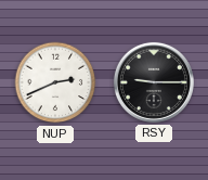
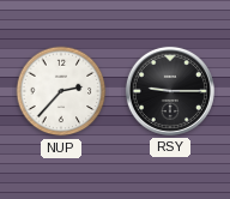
NUP: 2:41 -> 2:37 (61, 91)
